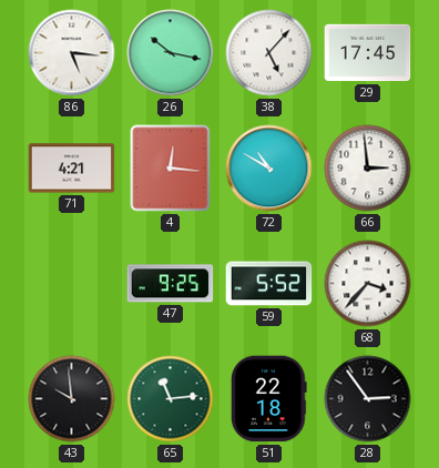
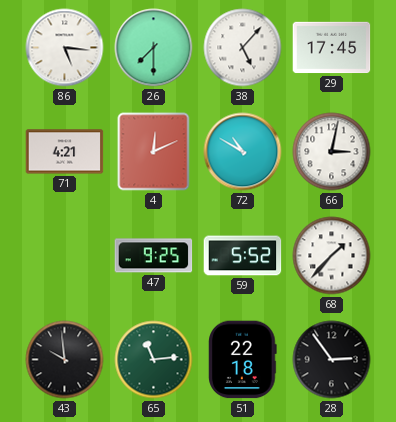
26: 10:17 -> 7:30 (154, 48)
4: 12:16 -> 12:11 (154, 152)
66: 2:59 -> 3:02 (332, 152)
68: 3:37 -> 1:37 (332, 256)
